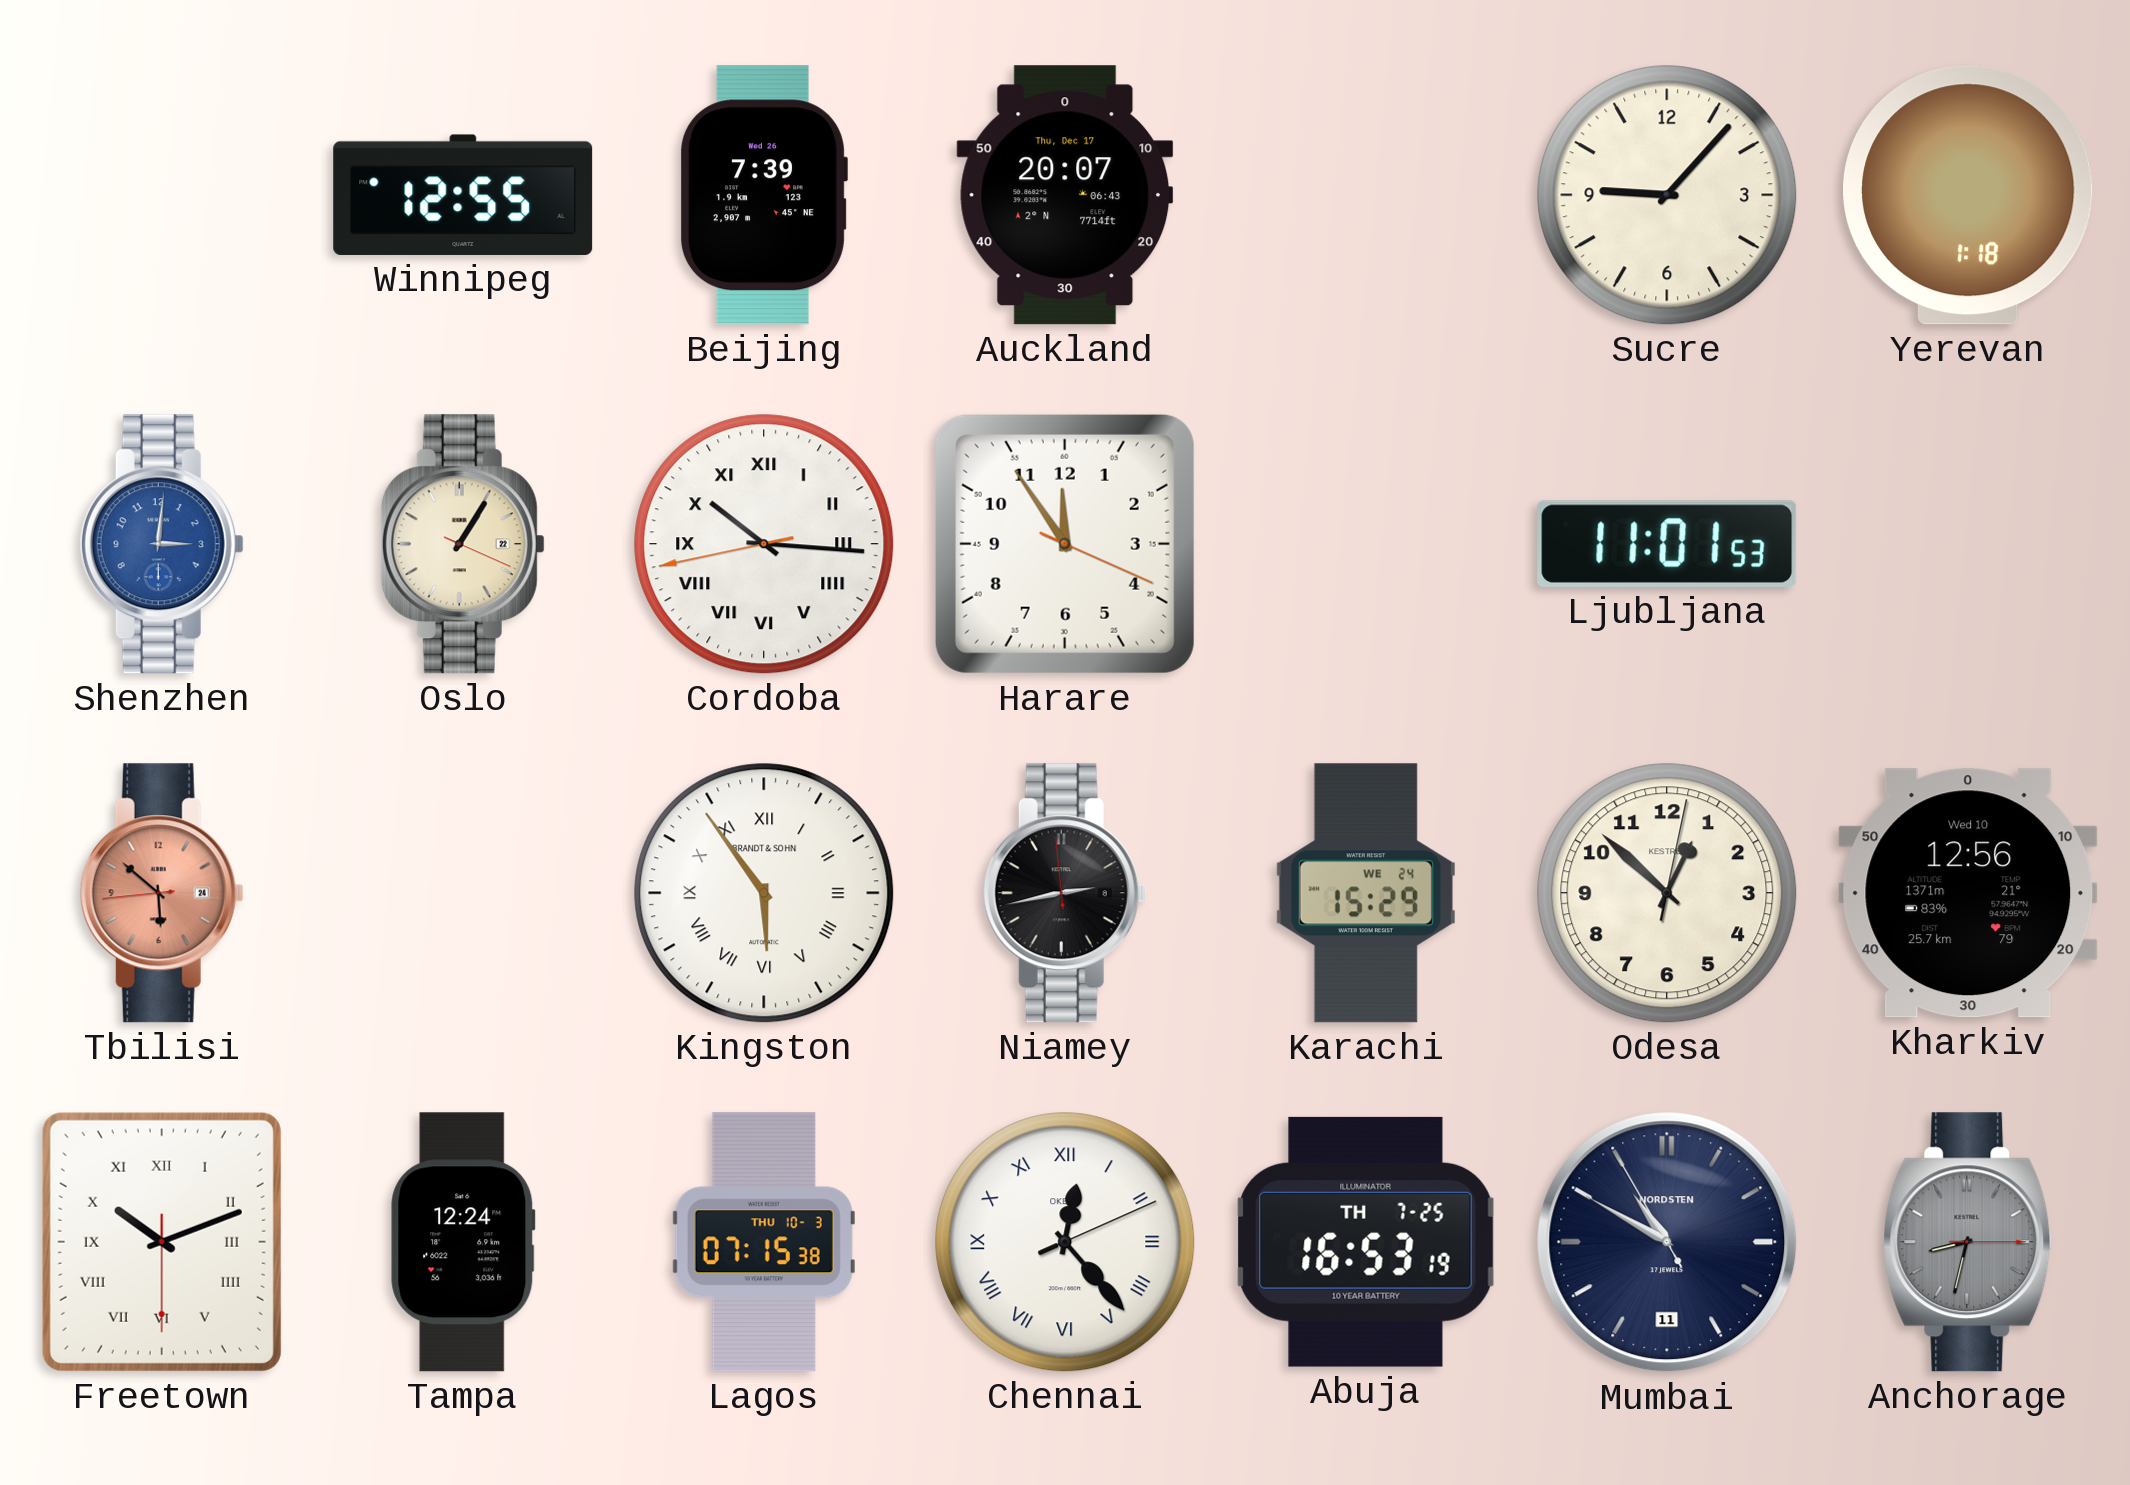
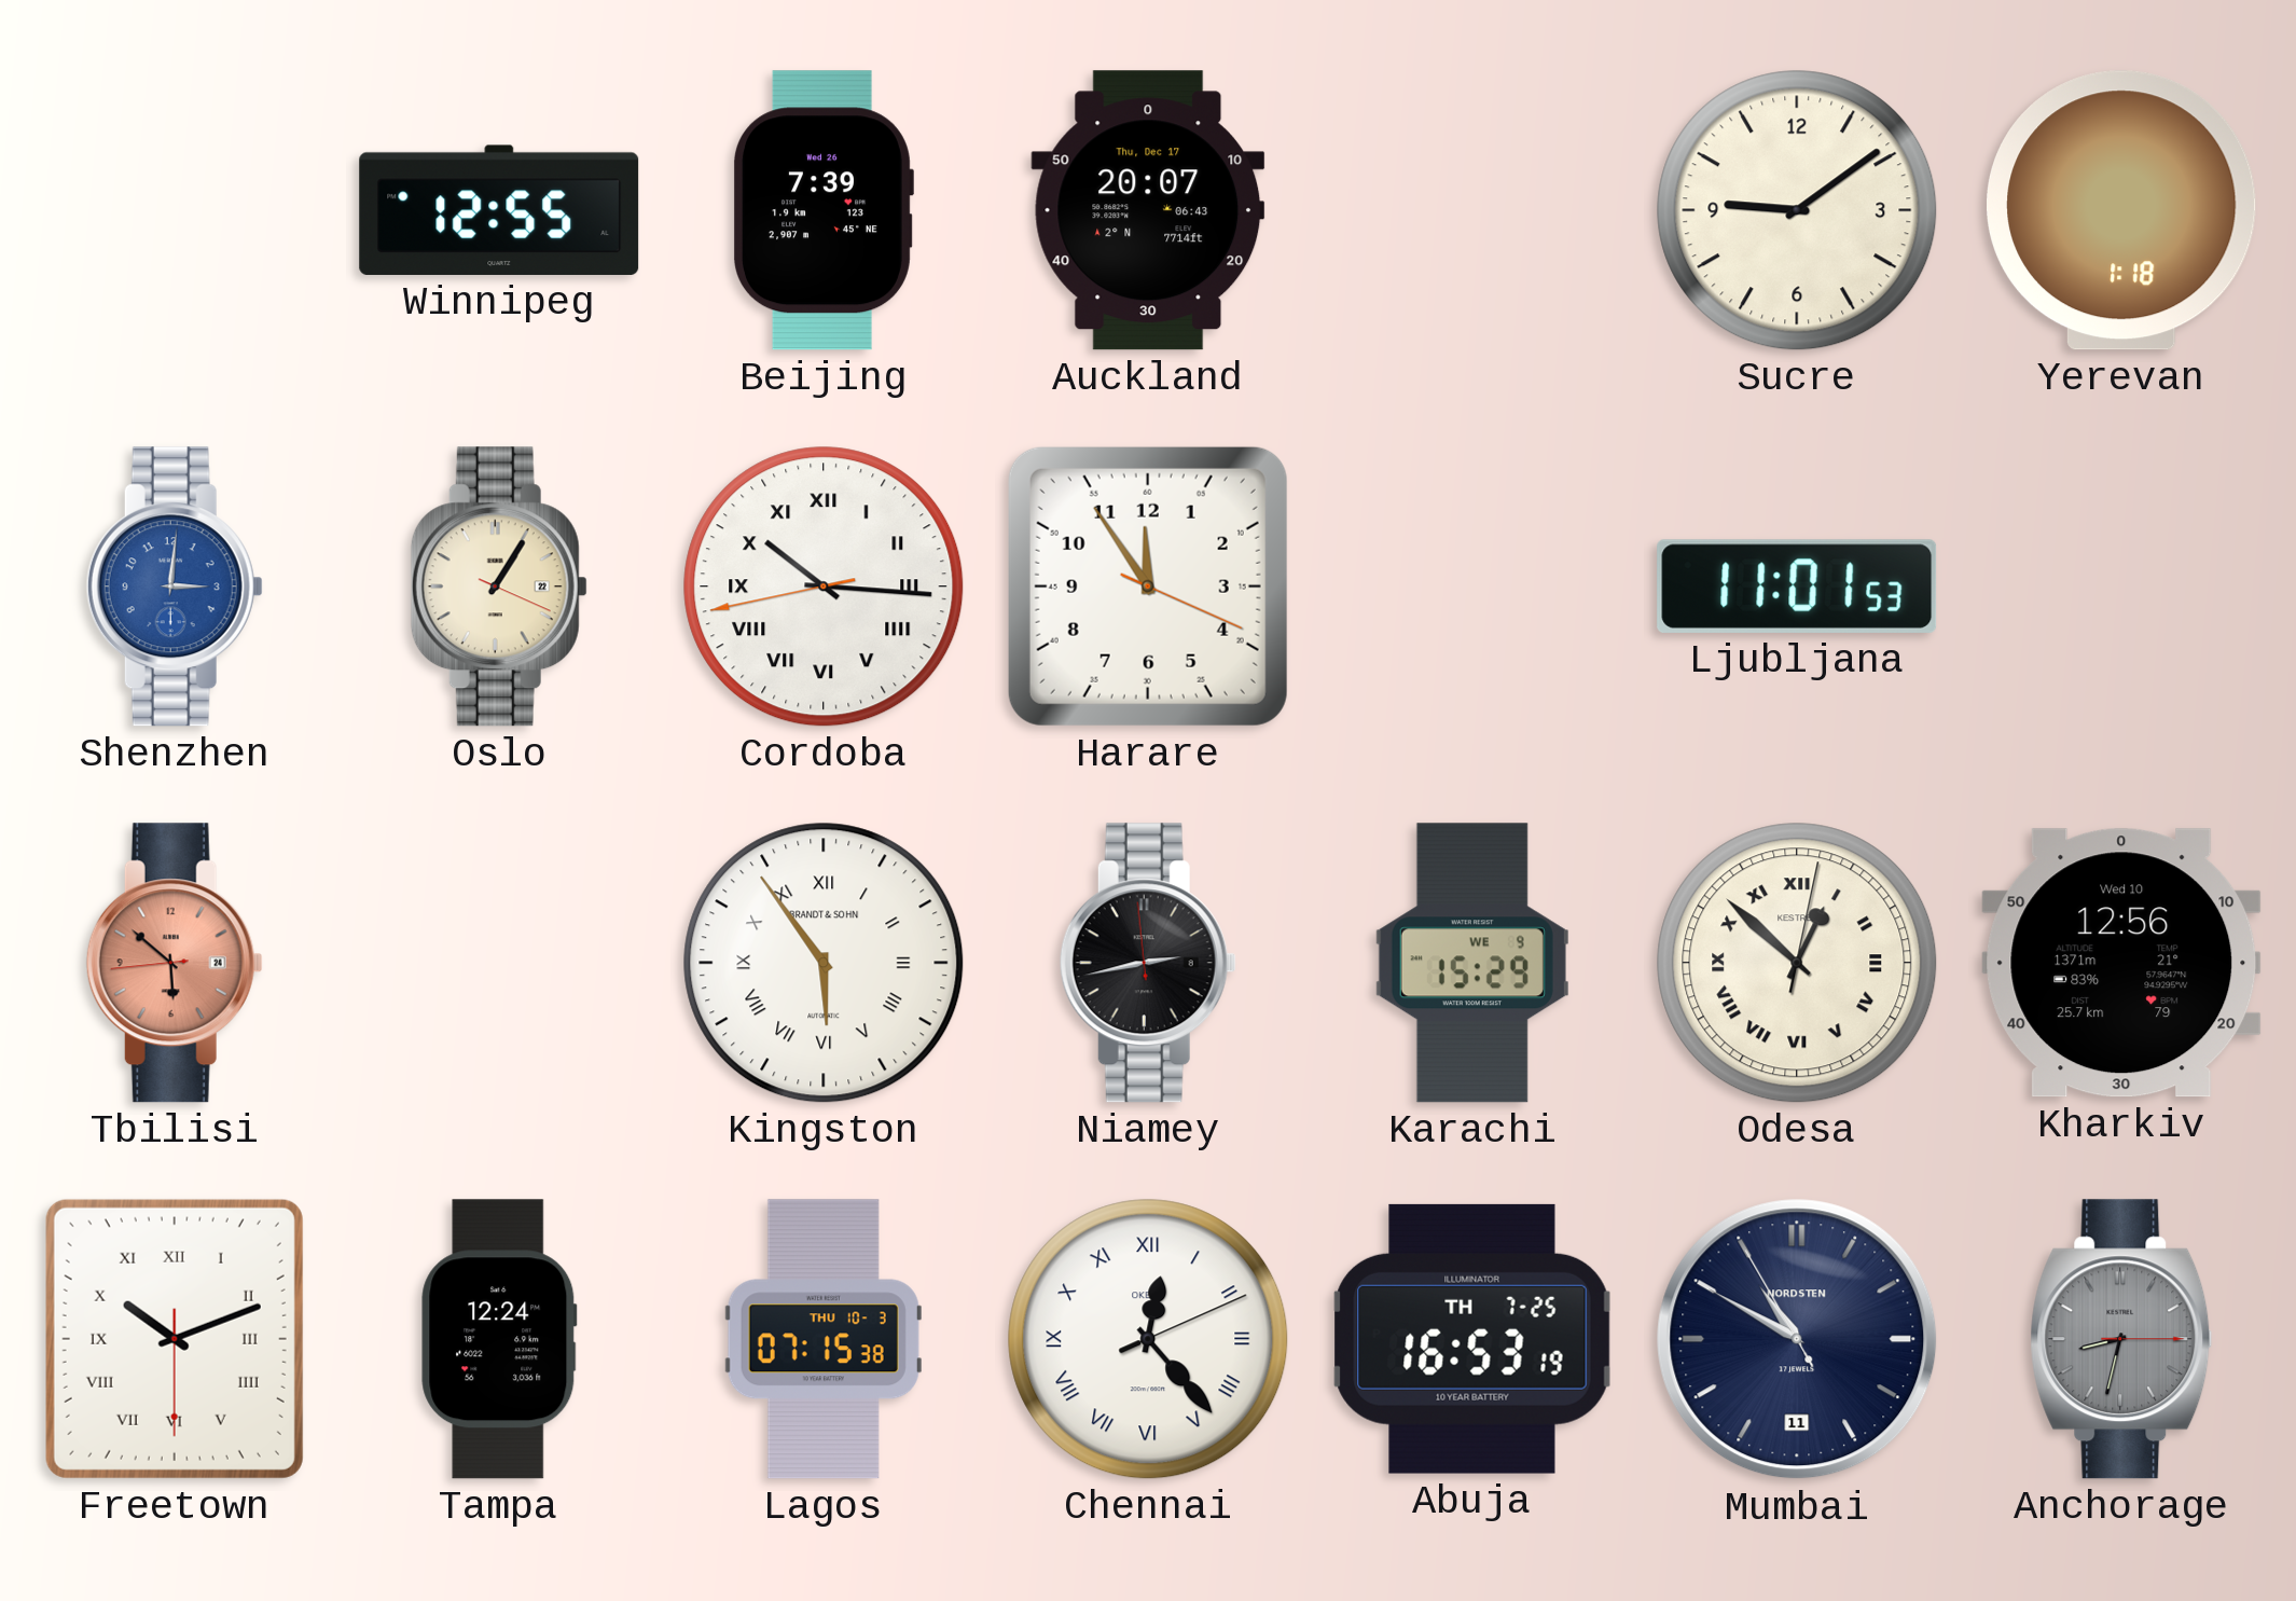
Sucre: 9:07 -> 9:09 (1797, 210)
Karachi date: WE 24 -> WE 9 (1472, 963)
Odesa numerals: Arabic -> Roman (1797, 963)
